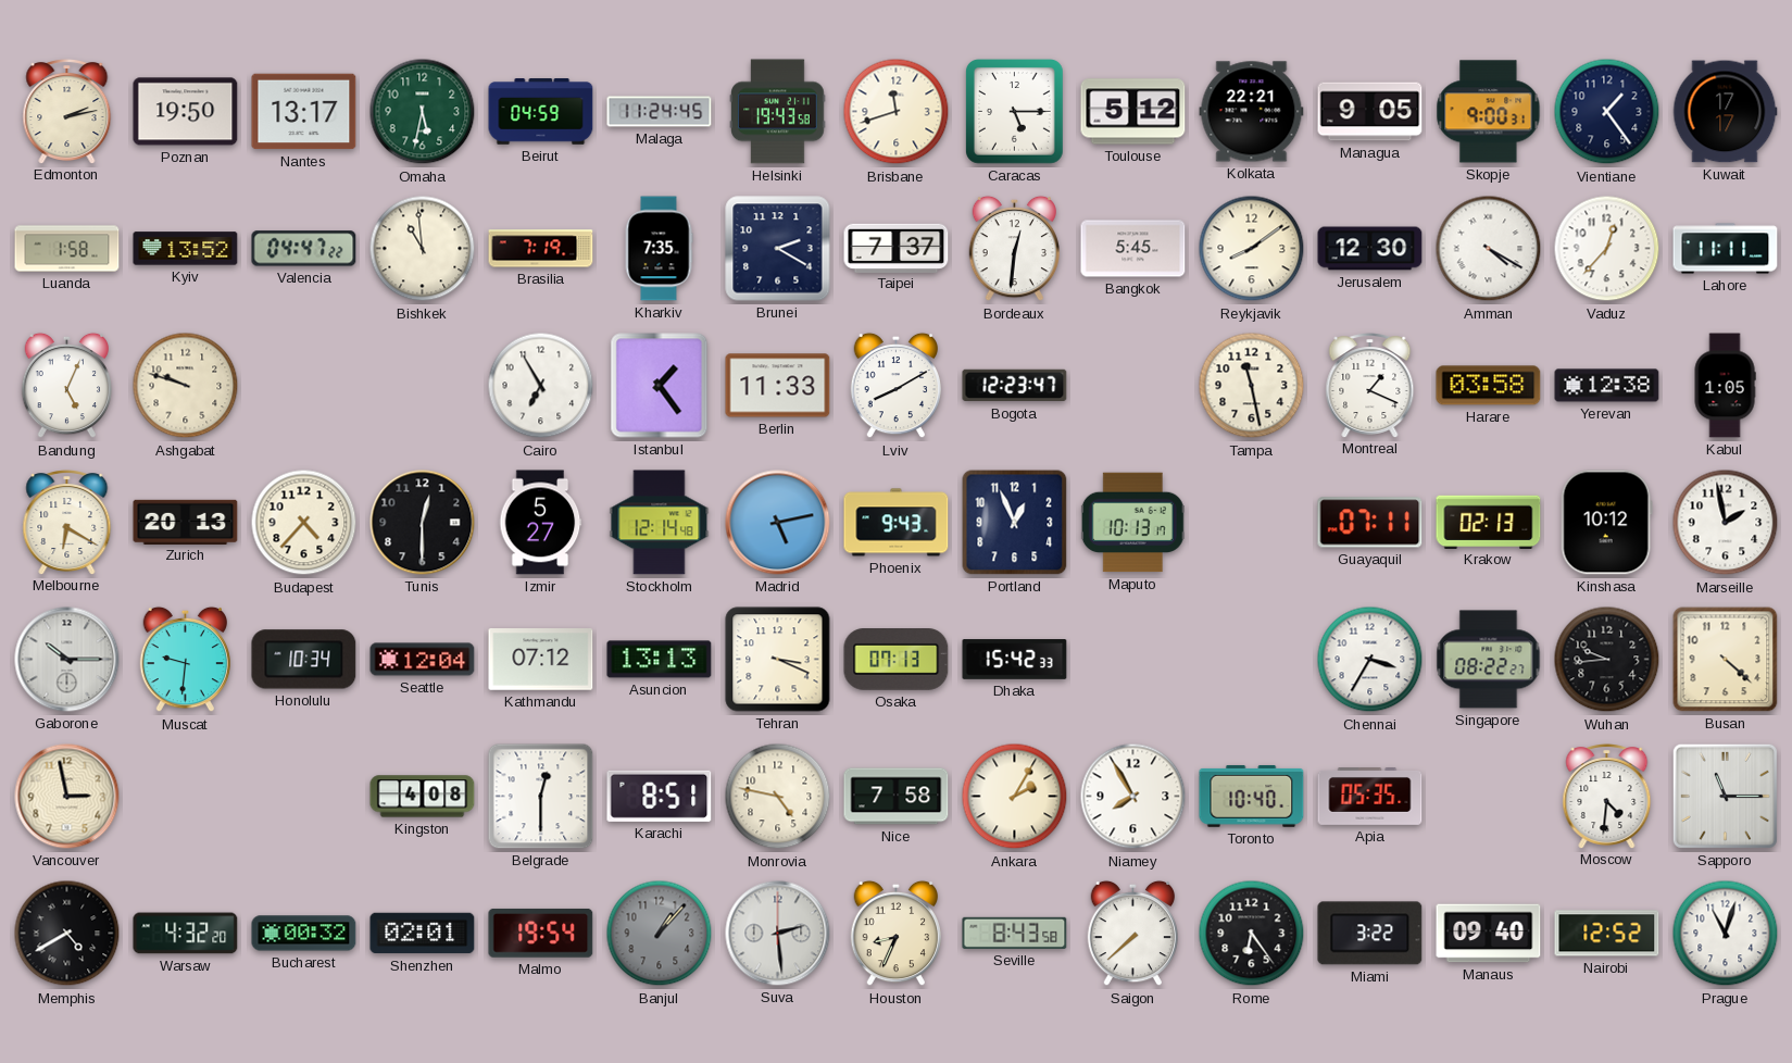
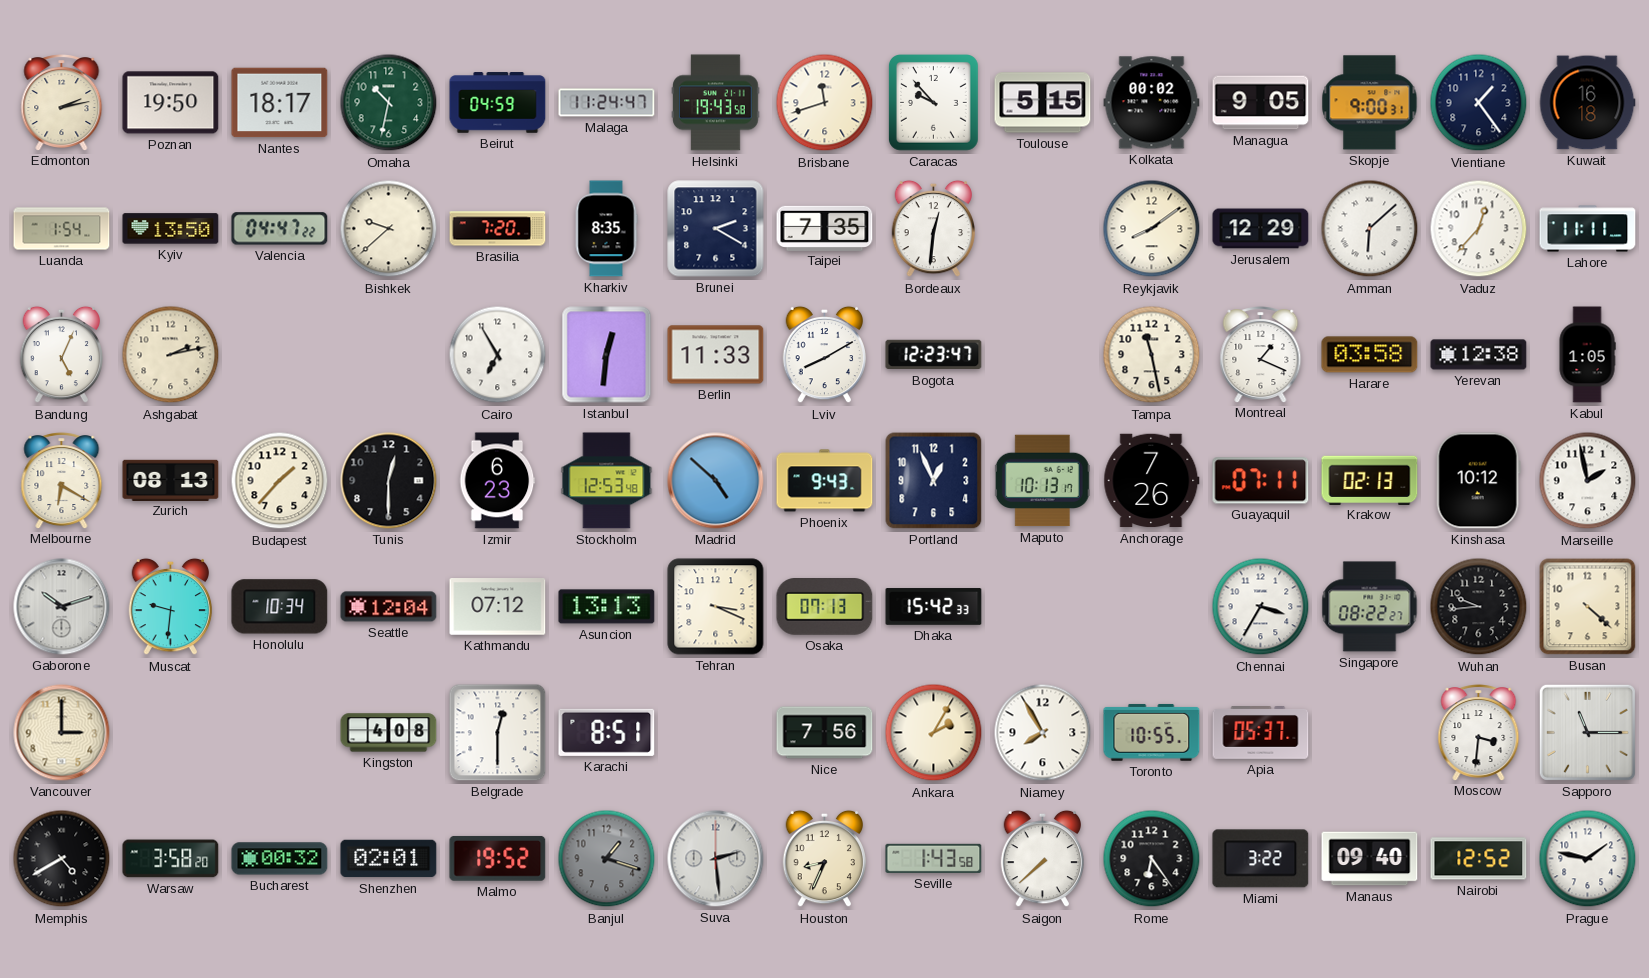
Nantes: 13:17 -> 18:17 (280, 103)
Omaha: 5:32 -> 10:32 (389, 103)
Malaga: 11:24:45 -> 11:24:47 (607, 103)
Caracas: 5:15 -> 9:53 (934, 103)
Toulouse: 5:12 -> 5:15 (1043, 103)
Kolkata: 22:21 -> 00:02 (1152, 103)
Kuwait: 17:17 -> 16:18 (1587, 103)
Luanda: 1:58 -> 1:54 (62, 229)
Kyiv: 13:52 -> 13:50 (171, 229)
Bishkek: 10:59 -> 9:38 (389, 229)
Brasilia: 7:19 -> 7:20 (498, 229)
Kharkiv: 7:35 -> 8:35 (606, 229)
Taipei: 7:37 -> 7:35 (825, 228)
Bangkok: 5:45 -> none (1133, 249)
Jerusalem: 12:30 -> 12:29 (1261, 229)
Amman: 4:20 -> 6:08 (1370, 229)
Ashgabat: 9:48 -> 2:13 (171, 355)
Istanbul: 1:24 -> 12:31 (607, 355)
Zurich: 20:13 -> 08:13 (171, 480)
Budapest: 4:37 -> 1:37 (280, 481)
Izmir: 5:27 -> 6:23 (498, 481)
Stockholm: 12:14 -> 12:53 (607, 481)
Madrid: 5:13 -> 4:52 (716, 481)
Anchorage: none -> 7:26 (1152, 481)
Gaborone: 10:15 -> 10:12 (62, 607)
Vancouver: 2:58 -> 3:00 (62, 733)
Monrovia: 4:47 -> none (778, 797)
Nice: 7:58 -> 7:56 (825, 733)
Toronto: 10:40 -> 10:55 (1152, 732)
Apia: 05:35 -> 05:37 (1261, 733)
Moscow: 4:31 -> 3:31 (1479, 733)
Warsaw: 4:32 -> 3:58 (171, 859)
Malmo: 19:54 -> 19:52 (498, 858)
Banjul: 1:07 -> 1:18 (607, 859)
Seville: 8:43 -> 1:43 (934, 858)
Prague: 11:03 -> 1:47 (1588, 859)
